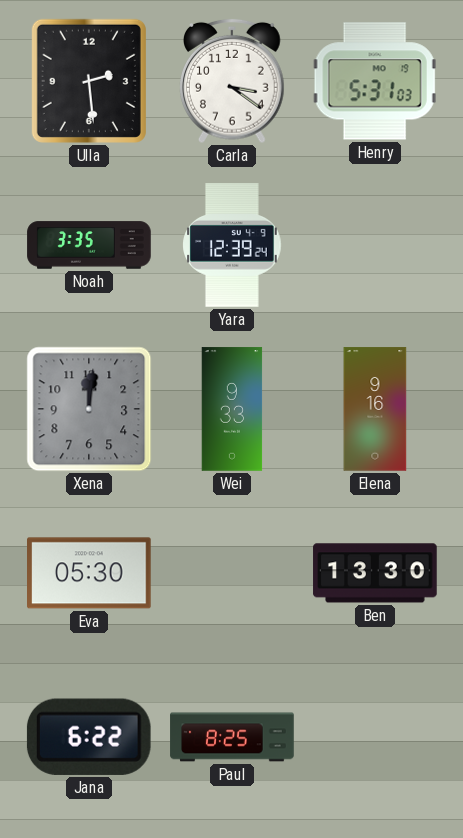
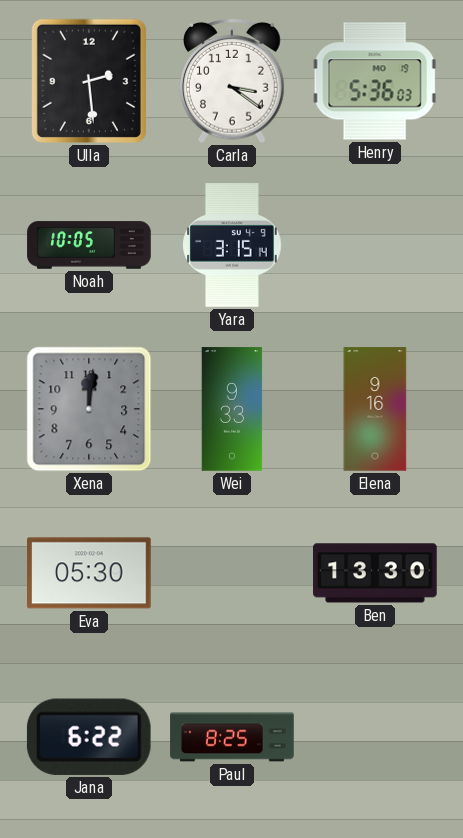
Henry: 5:31 -> 5:36 (375, 81)
Noah: 3:35 -> 10:05 (89, 245)
Yara: 12:39 -> 3:15 (232, 245)
